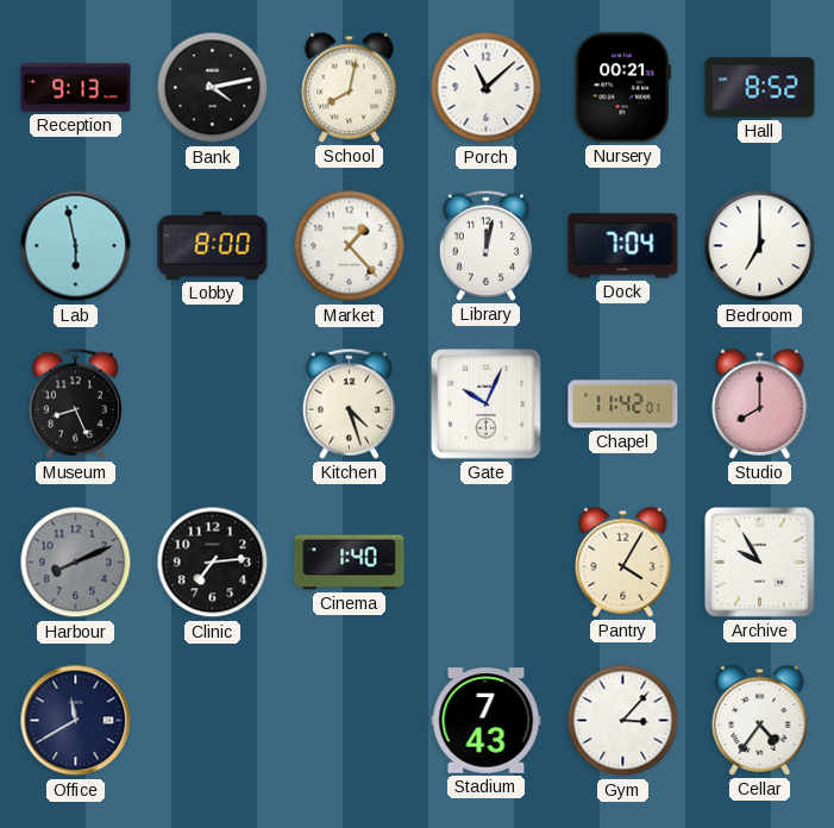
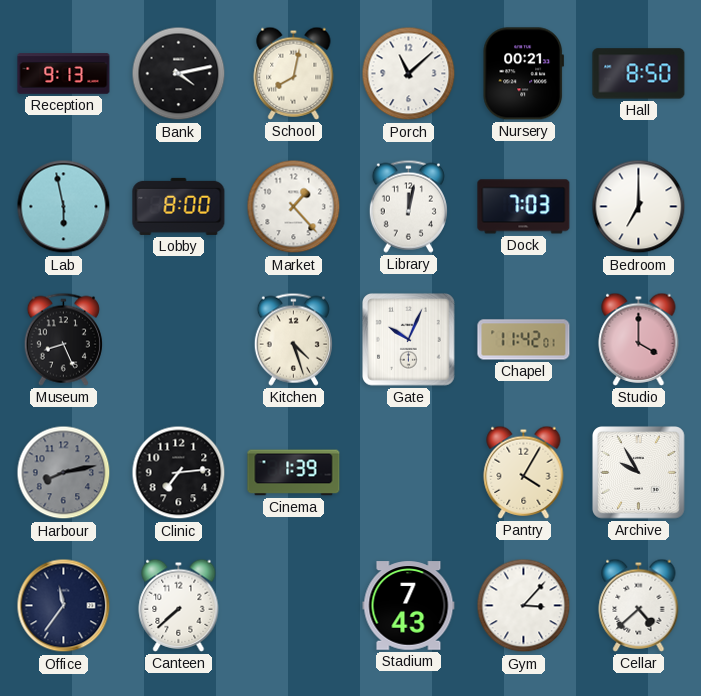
Hall: 8:52 -> 8:50 (639, 74)
Dock: 7:04 -> 7:03 (524, 207)
Studio: 8:00 -> 4:00 (639, 339)
Harbour: 8:11 -> 8:13 (64, 473)
Cinema: 1:40 -> 1:39 (294, 473)
Office: 11:40 -> 11:36 (64, 606)
Canteen: none -> 7:38 (179, 605)
Cellar: 4:36 -> 4:38 (639, 605)
